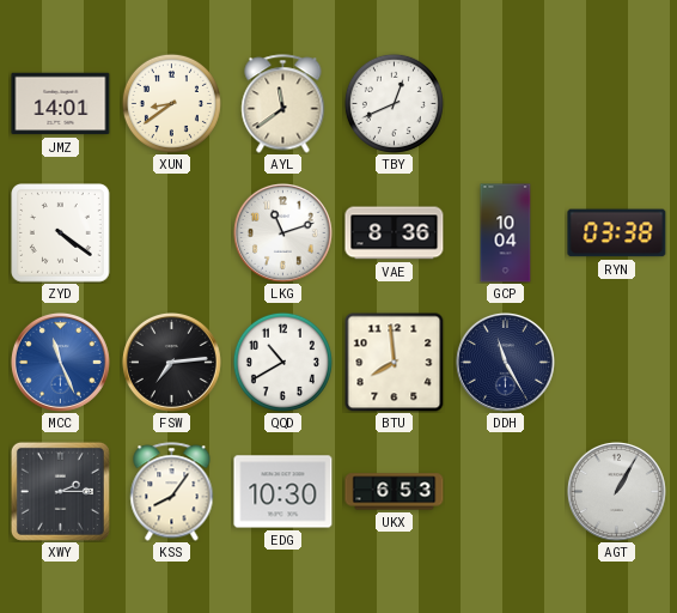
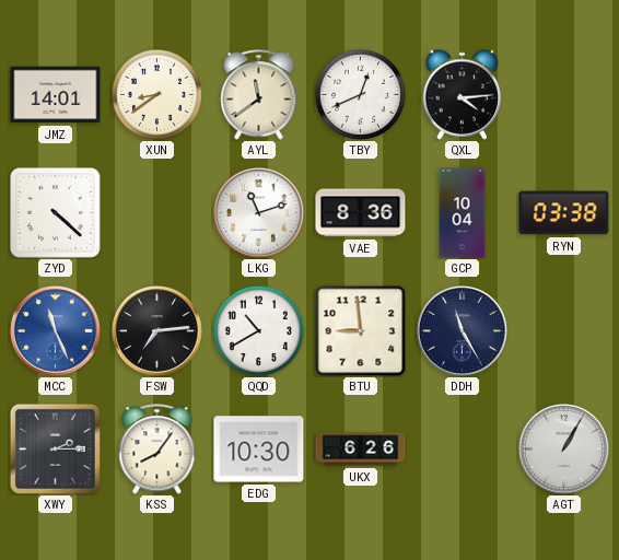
QXL: none -> 4:14 (462, 94)
ZYD: 4:21 -> 4:22 (56, 213)
BTU: 7:59 -> 8:59 (360, 330)
UKX: 6:53 -> 6:26 (361, 450)
